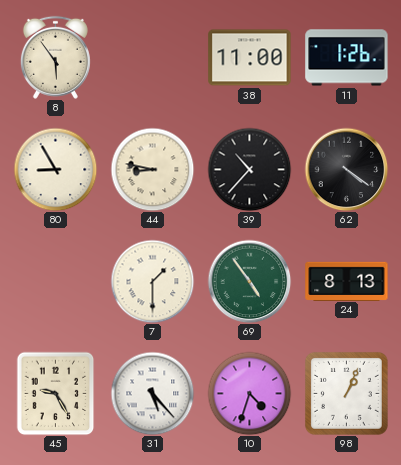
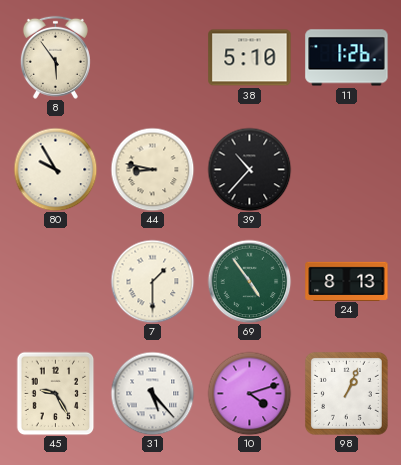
38: 11:00 -> 5:10 (250, 58)
80: 8:55 -> 9:55 (55, 169)
62: 4:21 -> none (346, 169)
10: 4:33 -> 4:12 (249, 393)
